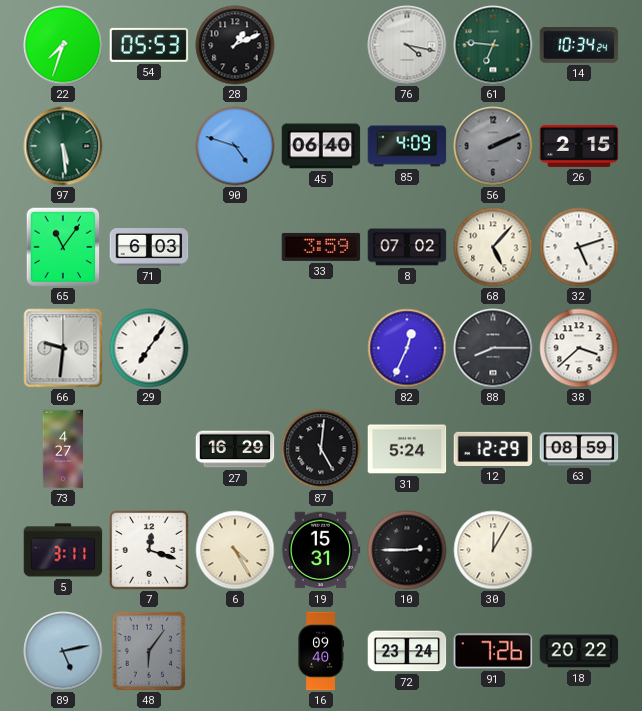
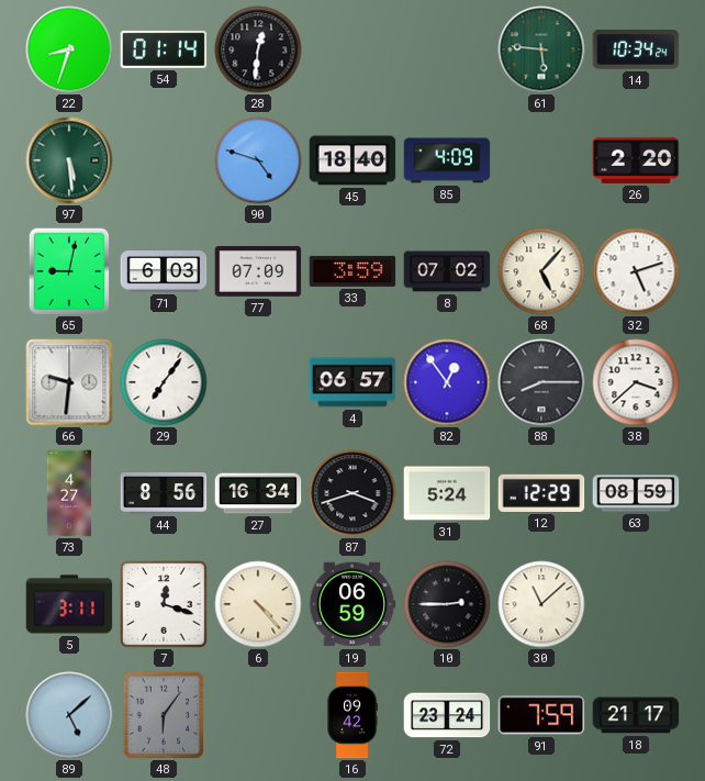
22: 7:33 -> 8:33 (69, 49)
54: 05:53 -> 01:14 (164, 49)
28: 1:11 -> 12:31 (258, 49)
76: 4:17 -> none (407, 45)
61: 6:46 -> 5:46 (541, 49)
45: 06:40 -> 18:40 (352, 160)
56: 2:11 -> none (493, 146)
26: 2:15 -> 2:20 (636, 160)
65: 11:06 -> 9:02 (69, 271)
77: none -> 07:09 (258, 272)
4: none -> 06:57 (352, 382)
82: 12:34 -> 12:54 (447, 382)
44: none -> 8:56 (164, 493)
27: 16:29 -> 16:34 (258, 493)
87: 5:01 -> 3:42 (352, 493)
6: 4:25 -> 4:23 (258, 604)
19: 15:31 -> 06:59 (352, 604)
30: 12:05 -> 11:08 (541, 604)
89: 5:13 -> 5:08 (69, 715)
16: 09:40 -> 09:42 (351, 715)
91: 7:26 -> 7:59 (541, 715)
18: 20:22 -> 21:17 (636, 715)
